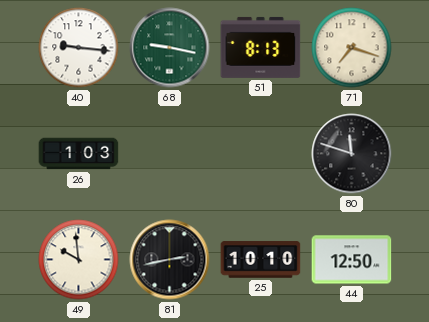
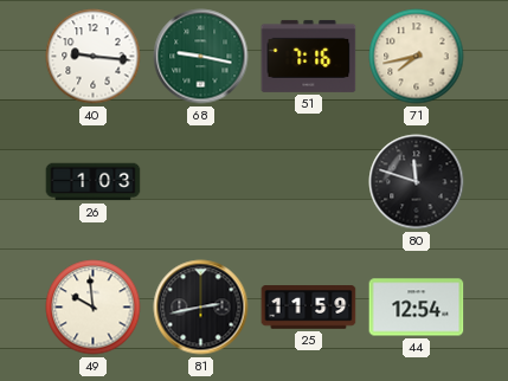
51: 8:13 -> 7:16 (309, 56)
71: 7:18 -> 7:43 (417, 57)
25: 10:10 -> 11:59 (309, 308)
44: 12:50 -> 12:54 (417, 308)
